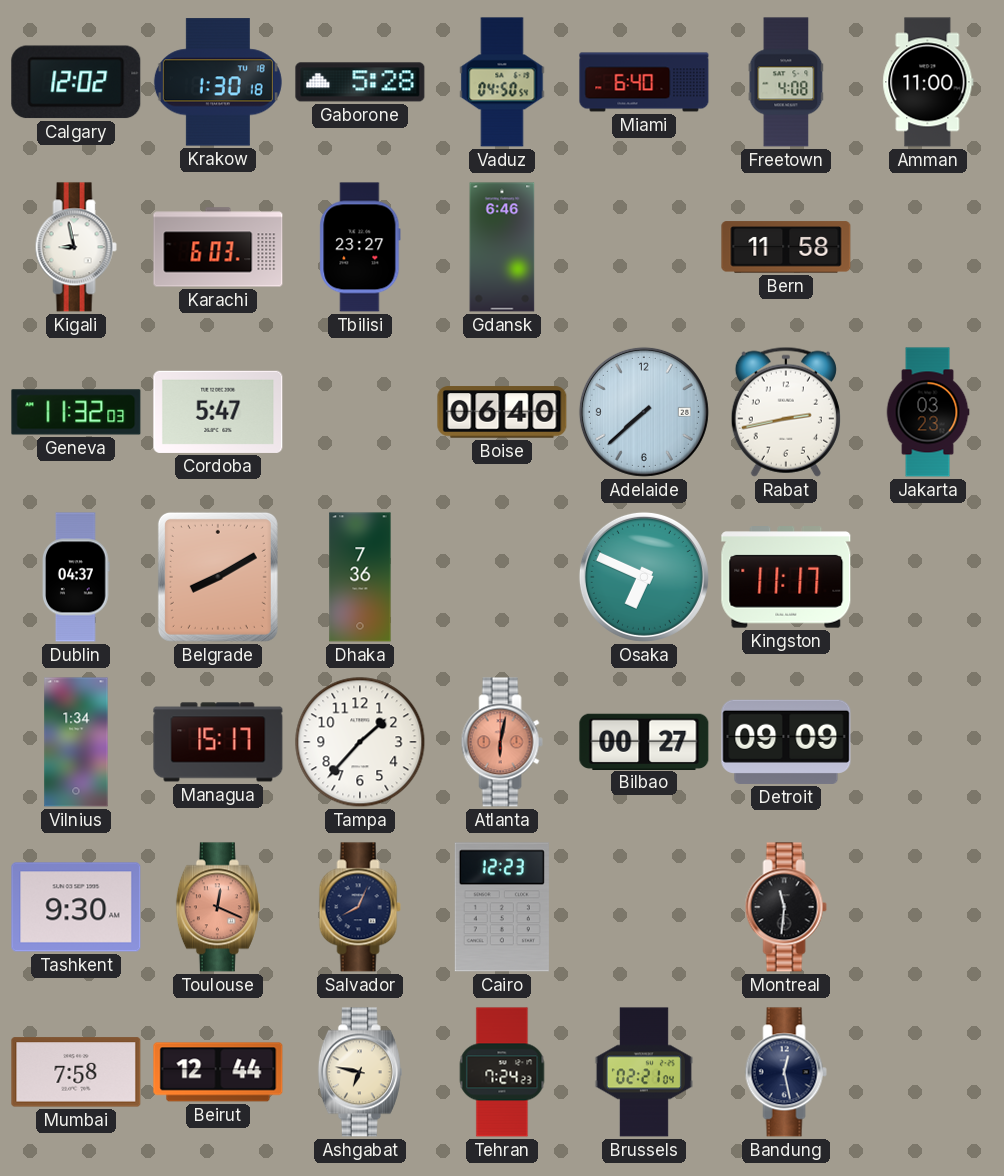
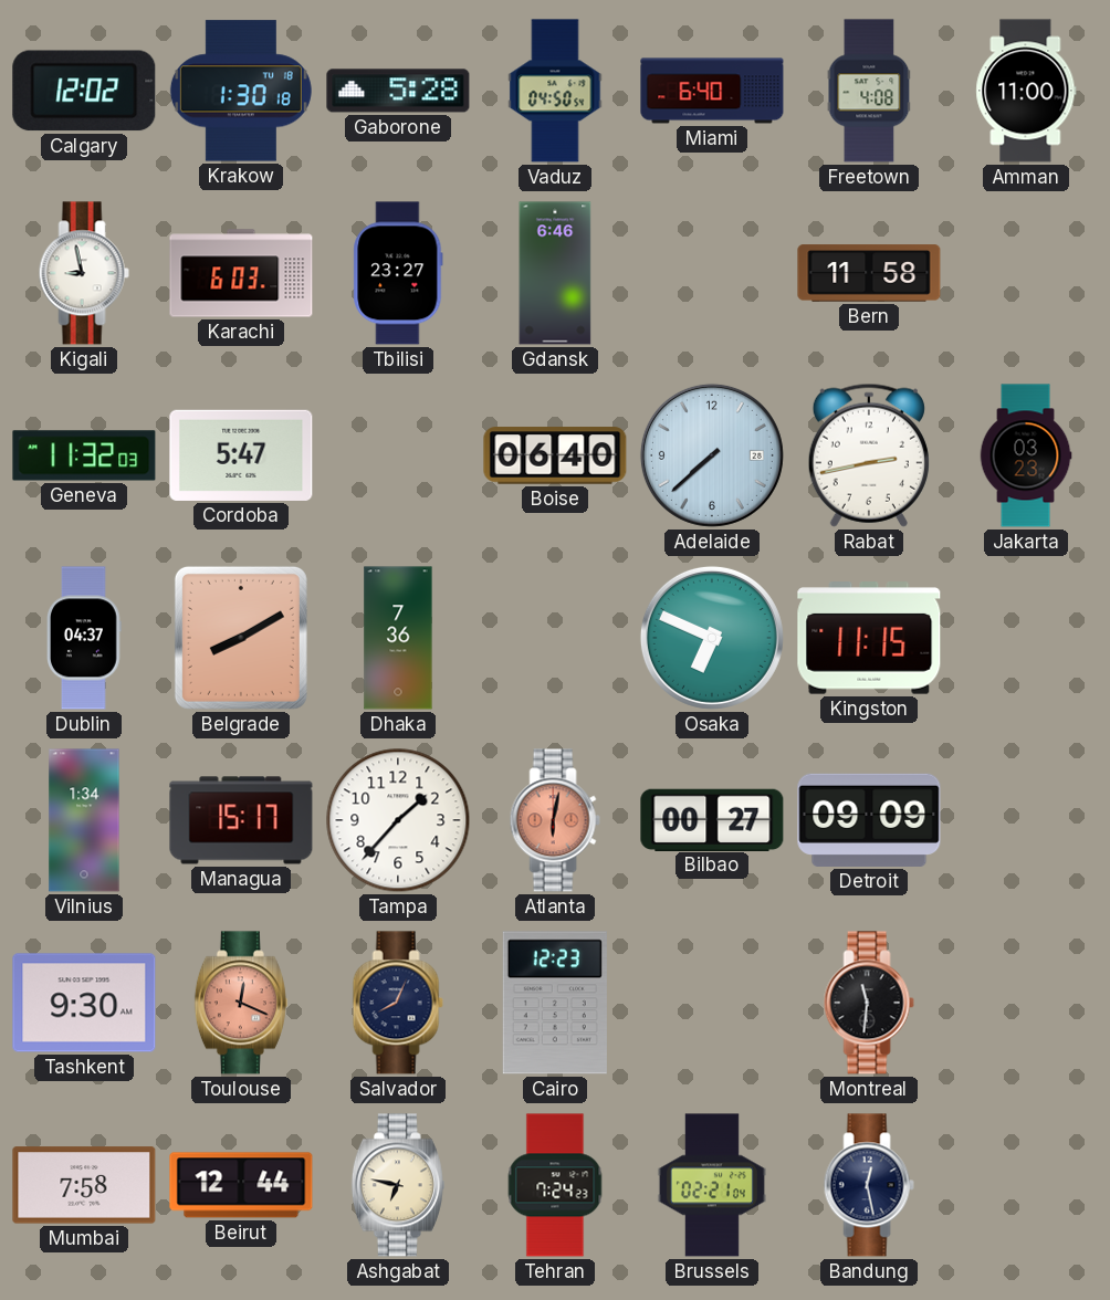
Kingston: 11:17 -> 11:15 (869, 638)
